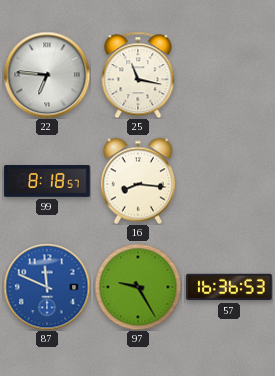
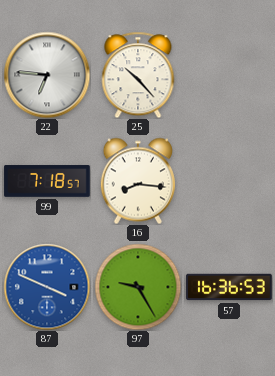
25: 11:17 -> 10:23 (138, 75)
99: 8:18 -> 7:18 (47, 181)
87: 11:49 -> 3:49 (47, 287)
